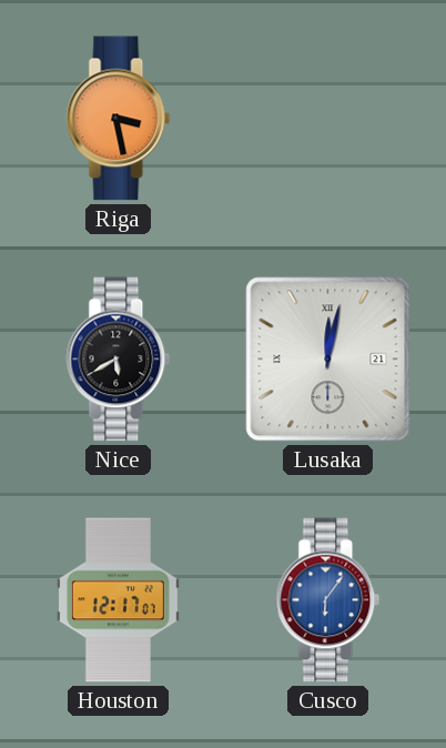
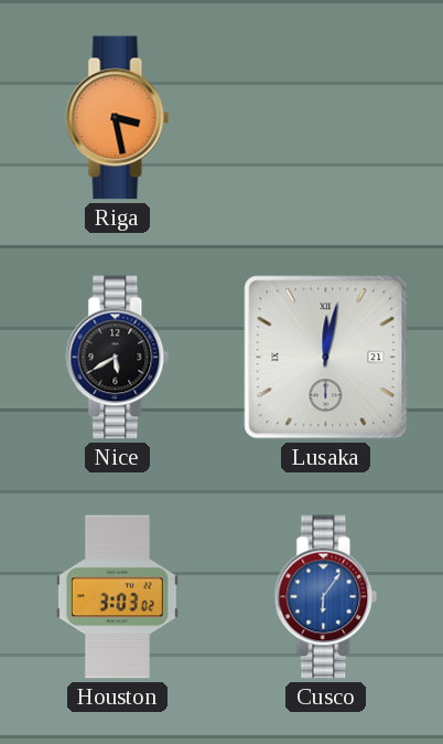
Houston: 12:17 -> 3:03 (117, 597)
